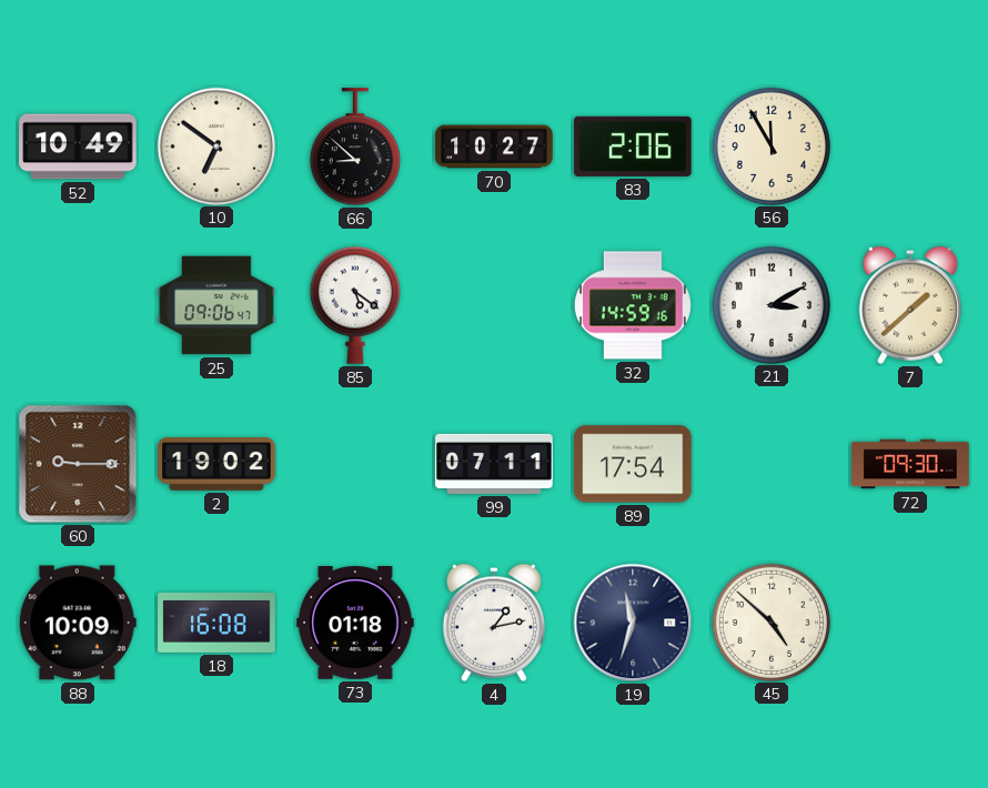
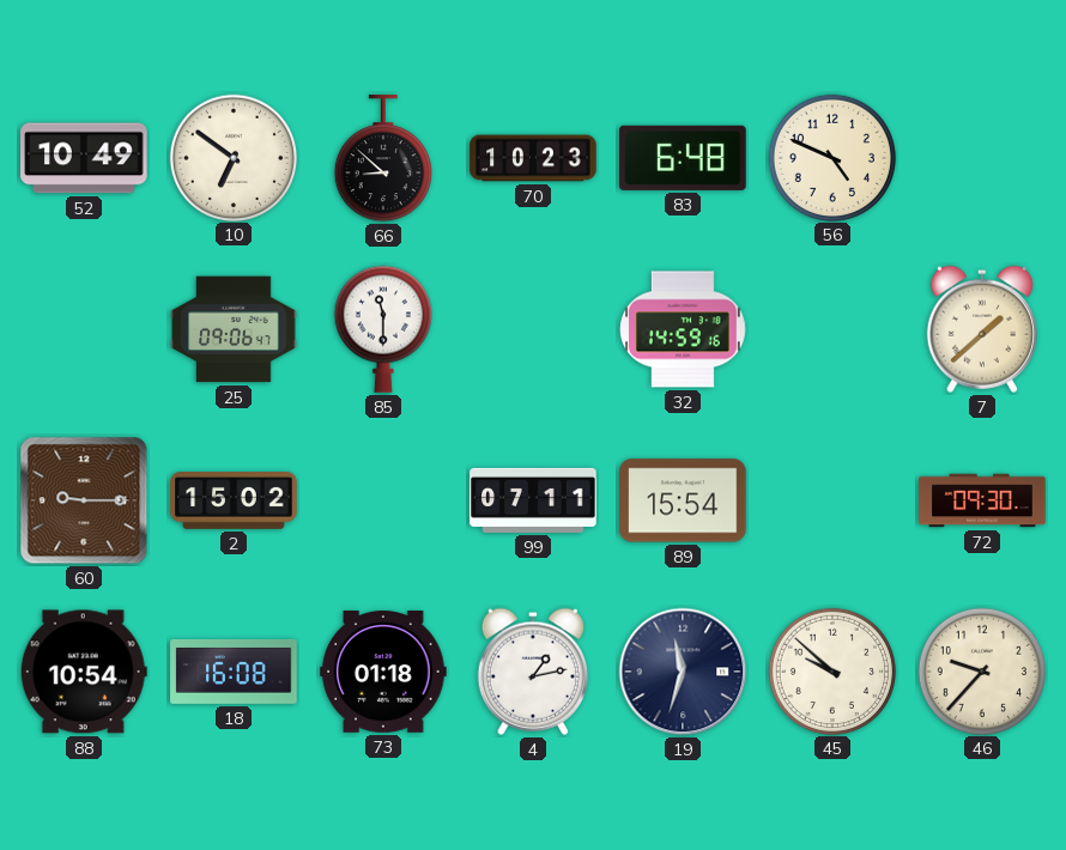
70: 10:27 -> 10:23 (533, 158)
83: 2:06 -> 6:48 (683, 158)
56: 11:55 -> 4:49 (831, 157)
85: 5:21 -> 11:30 (383, 329)
21: 3:10 -> none (770, 304)
2: 19:02 -> 15:02 (234, 502)
89: 17:54 -> 15:54 (683, 500)
88: 10:09 -> 10:54 (84, 672)
45: 4:52 -> 9:52 (831, 670)
46: none -> 9:37 (981, 670)
